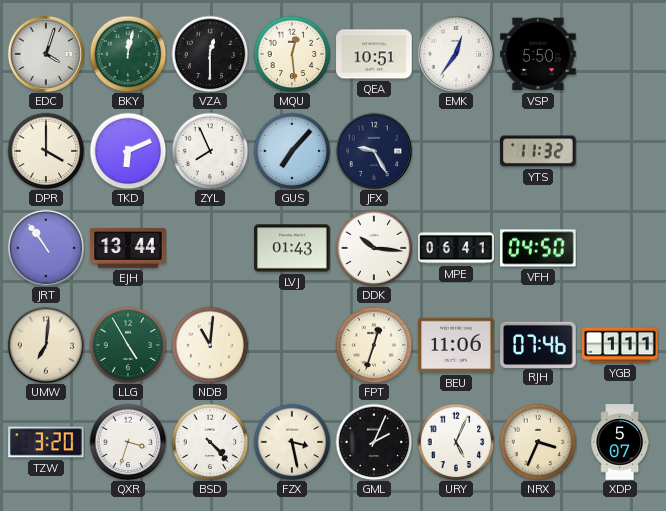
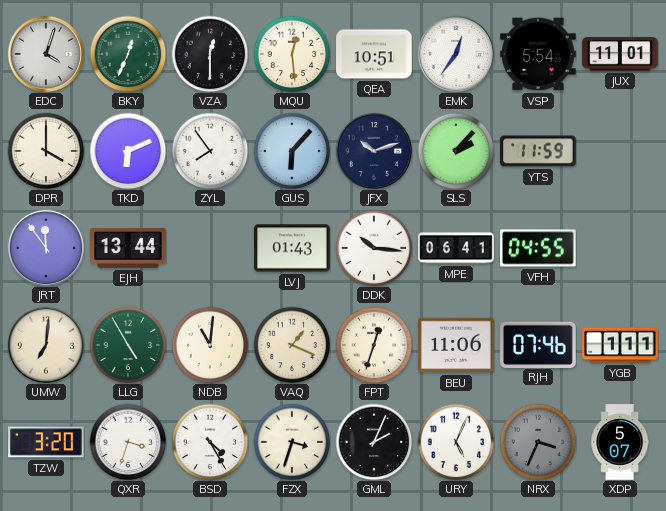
BKY: 12:02 -> 12:34 (128, 54)
VSP: 5:50 -> 5:54 (538, 54)
JUX: none -> 11:01 (620, 54)
ZYL: 7:56 -> 7:54 (210, 151)
GUS: 7:07 -> 6:07 (292, 151)
JFX: 9:25 -> 10:12 (373, 150)
SLS: none -> 2:07 (456, 151)
YTS: 11:32 -> 11:59 (538, 151)
JRT: 10:54 -> 11:54 (45, 247)
VFH: 04:50 -> 04:55 (538, 248)
VAQ: none -> 1:19 (292, 345)
BSD: 4:23 -> 4:25 (210, 442)
FZX: 3:28 -> 3:33 (292, 442)
NRX dial: cream -> grey (538, 442)
